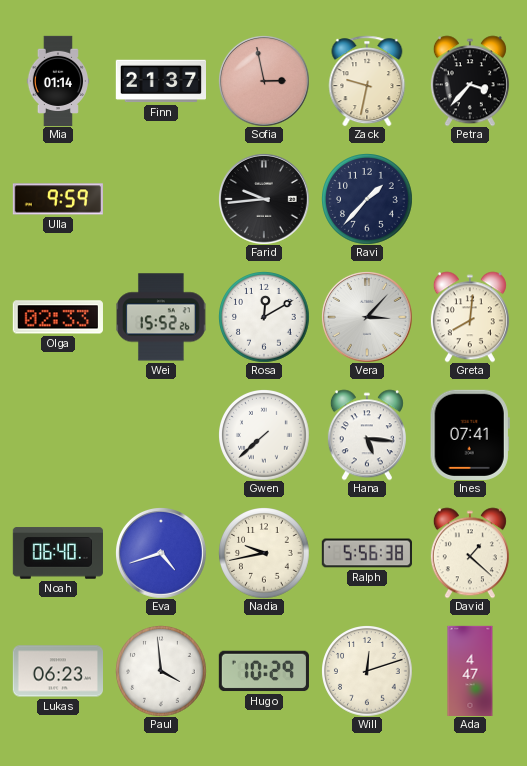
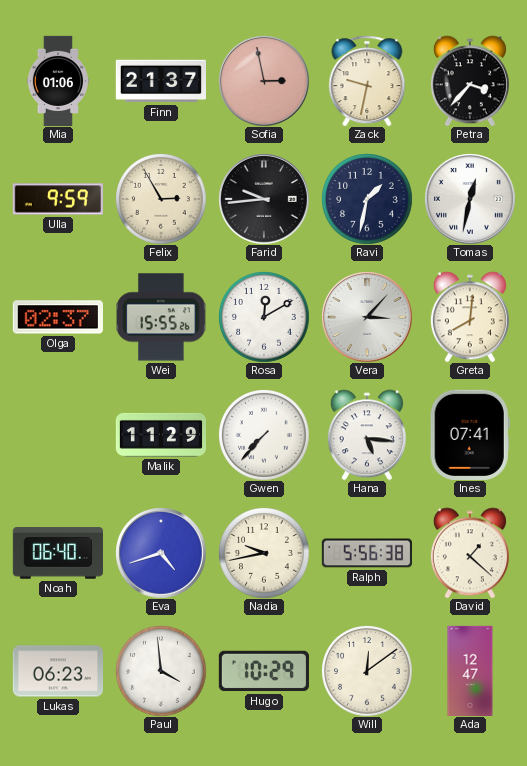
Mia: 01:14 -> 01:06 (57, 81)
Felix: none -> 2:55 (161, 199)
Ravi: 1:37 -> 1:32 (367, 199)
Tomas: none -> 12:32 (470, 199)
Olga: 02:33 -> 02:37 (58, 317)
Wei: 15:52 -> 15:55 (161, 317)
Malik: none -> 11:29 (160, 435)
Gwen: 7:38 -> 7:37 (264, 435)
Will: 12:12 -> 12:09 (367, 671)
Ada: 4:47 -> 12:47 (470, 670)
